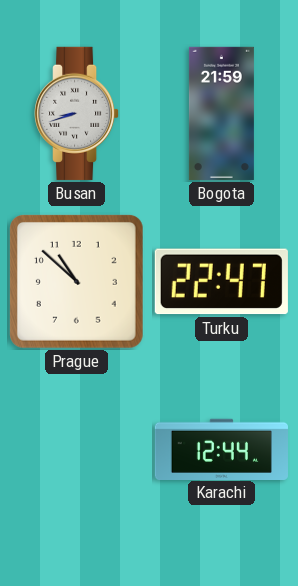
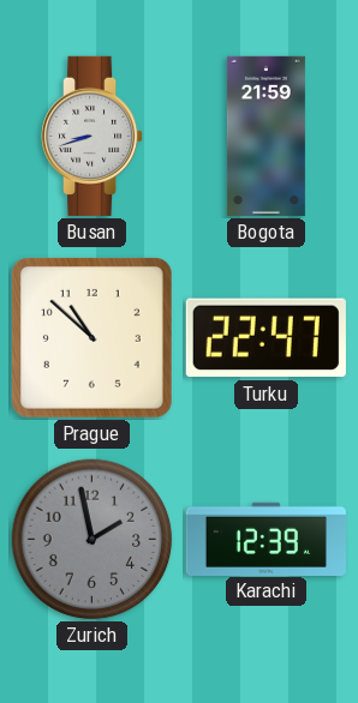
Zurich: none -> 1:58 (93, 540)
Karachi: 12:44 -> 12:39 (265, 539)
